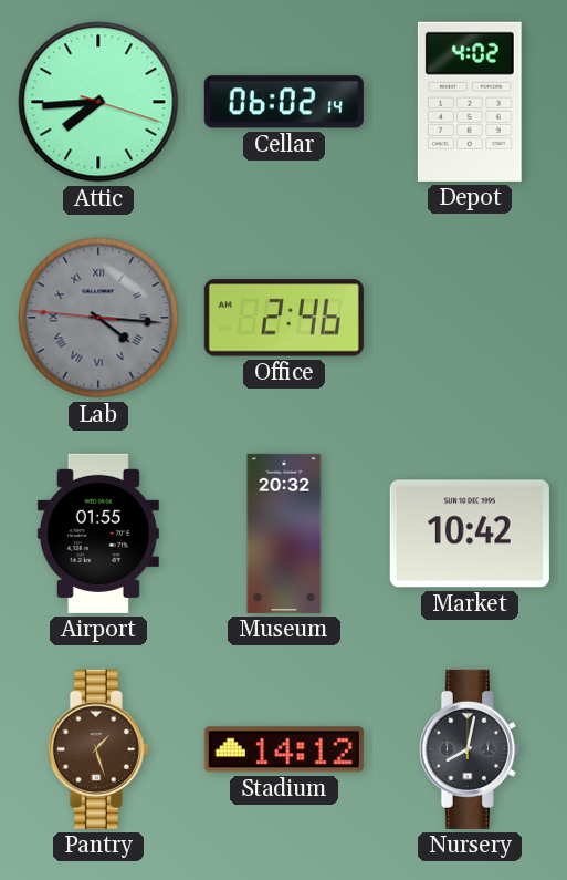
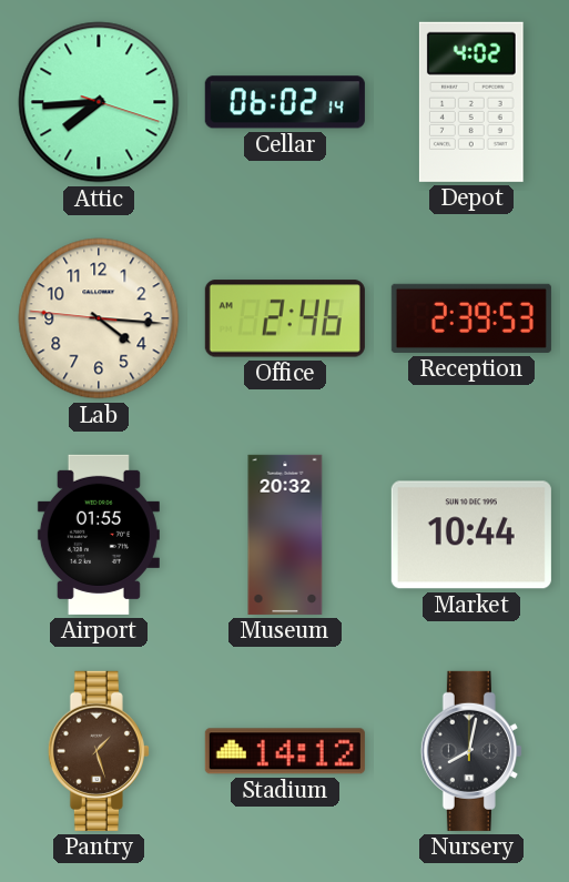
Lab dial: grey -> cream (99, 318)
Lab numerals: Roman -> Arabic (99, 318)
Reception: none -> 2:39 (471, 318)
Market: 10:42 -> 10:44 (471, 535)
